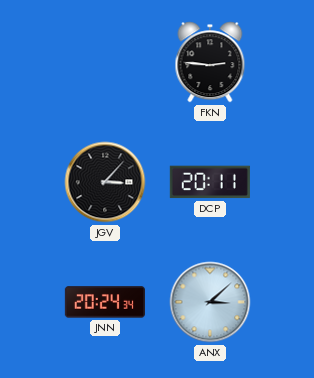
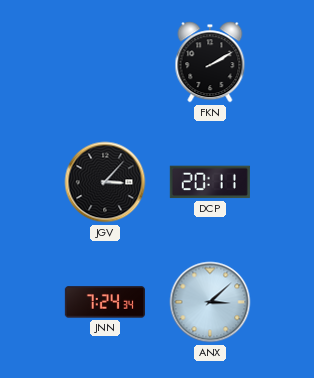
FKN: 2:46 -> 2:10 (210, 62)
JNN: 20:24 -> 7:24 (105, 302)
